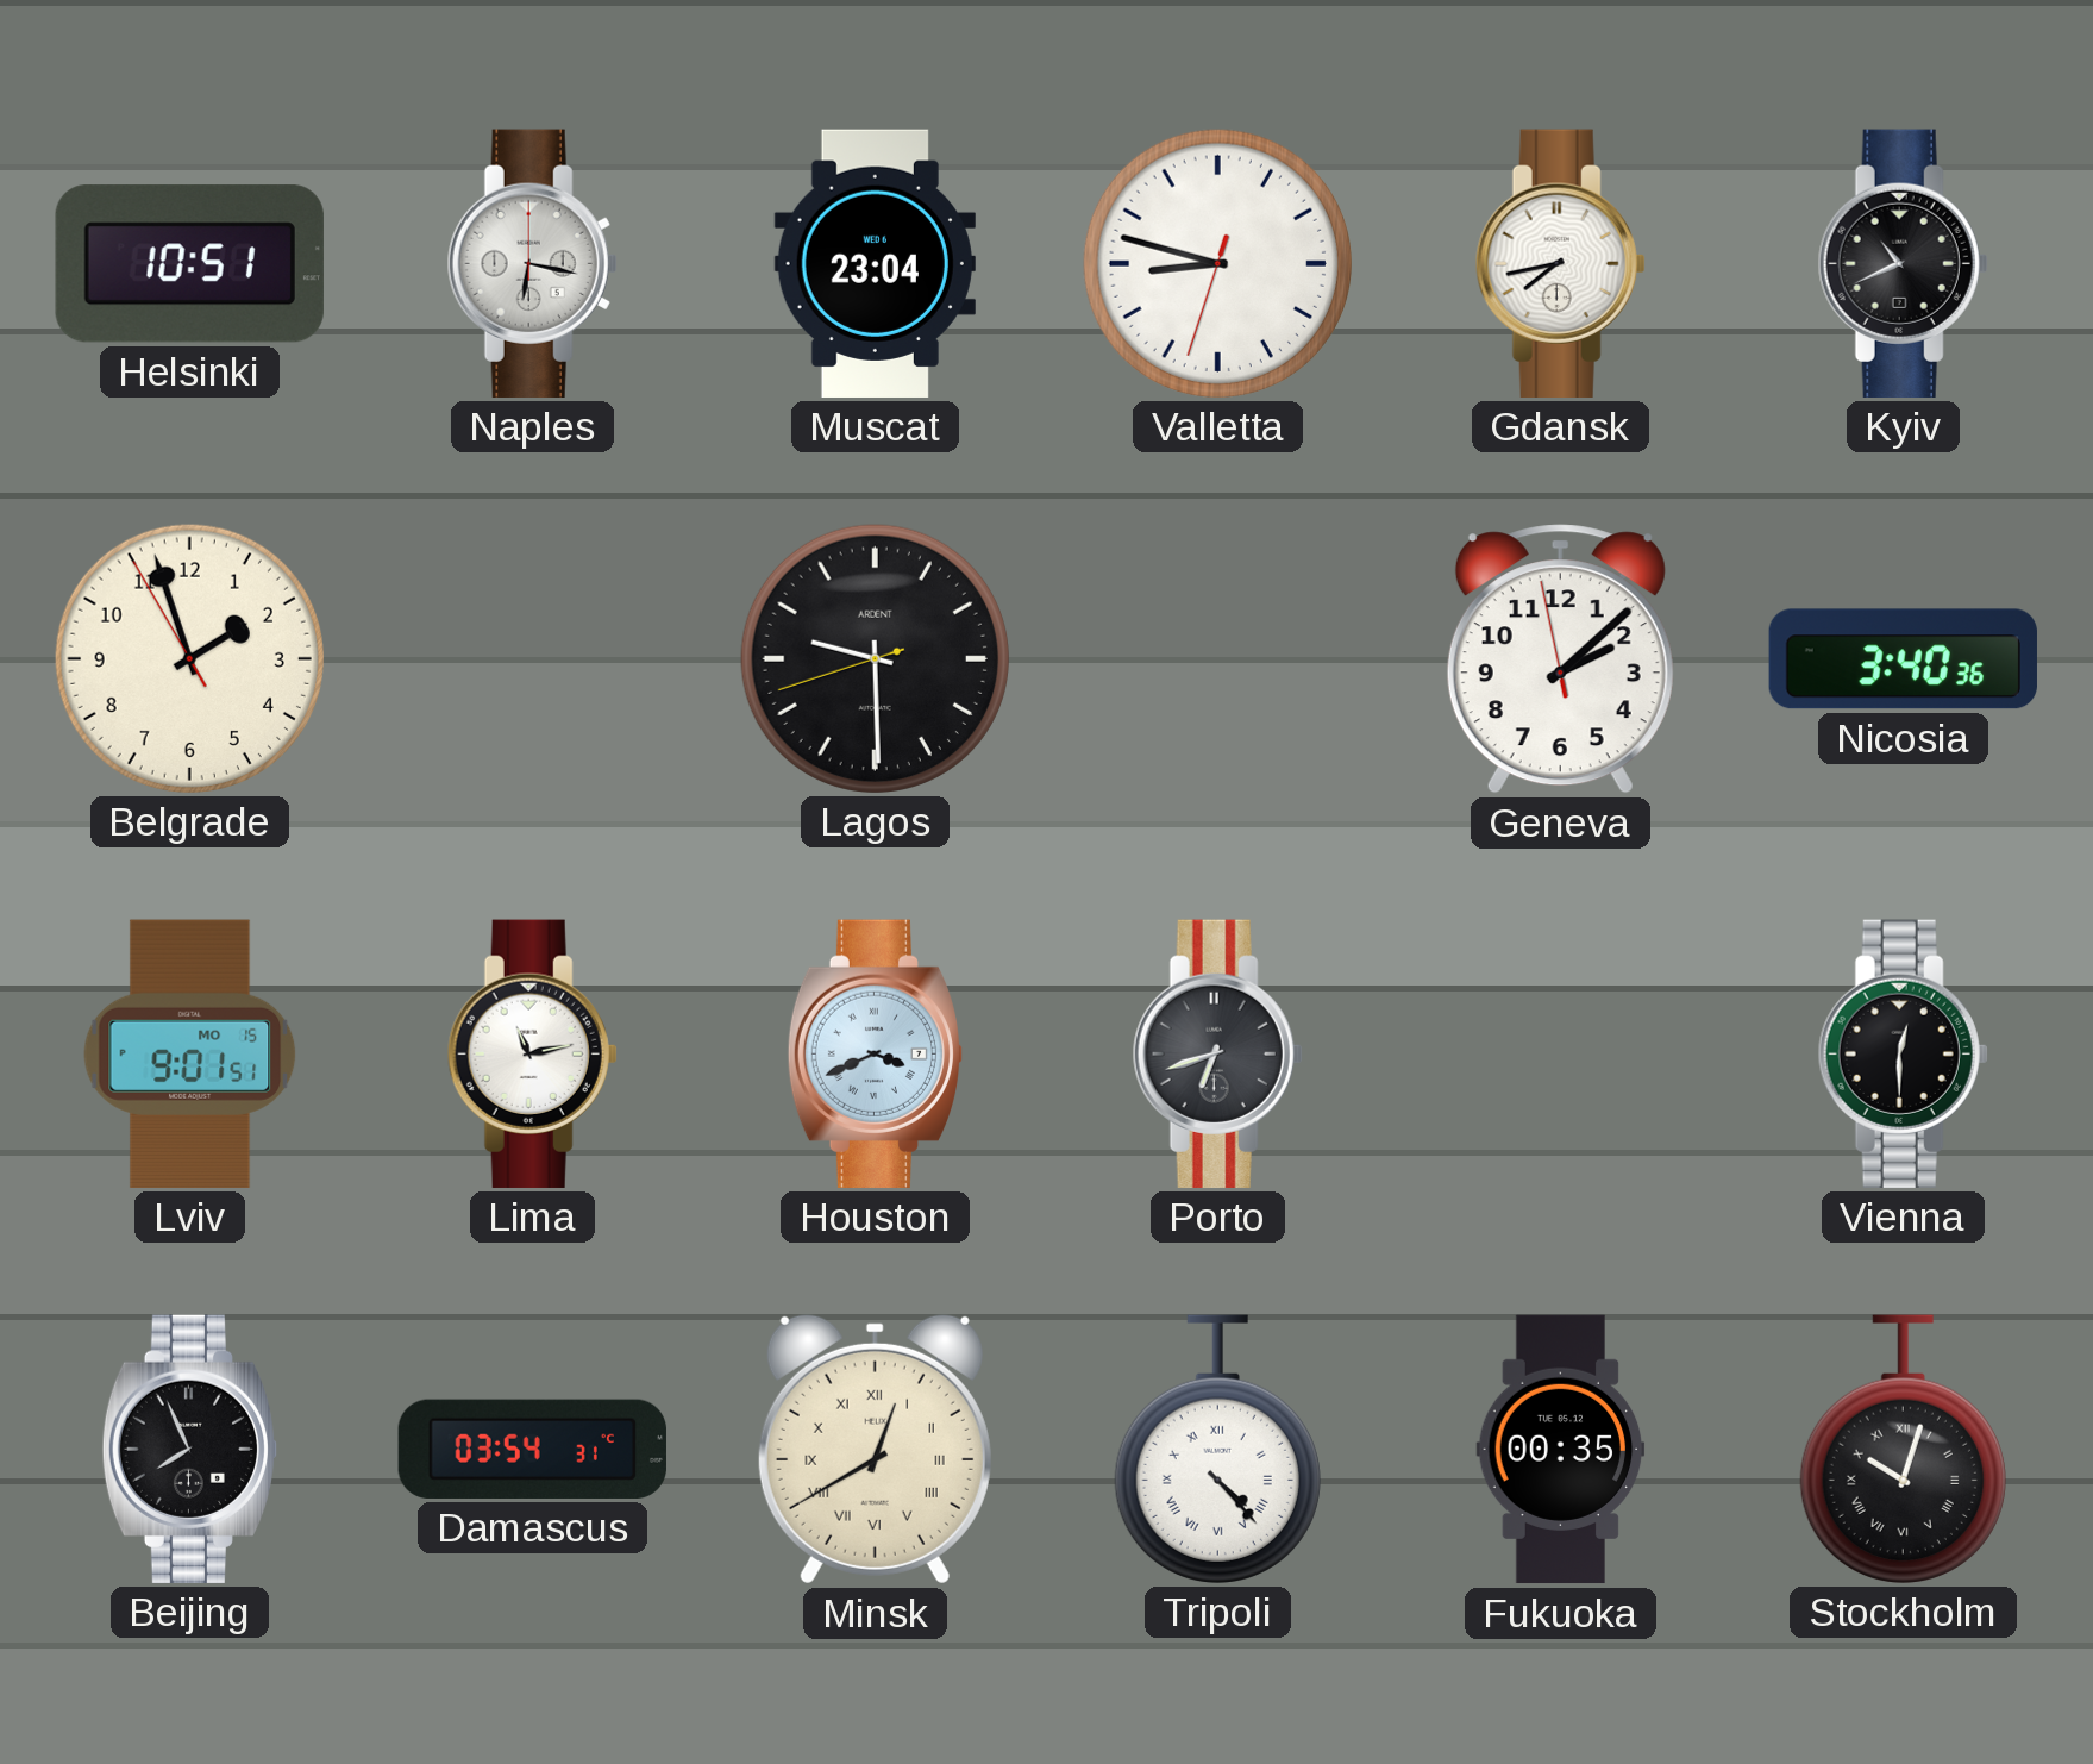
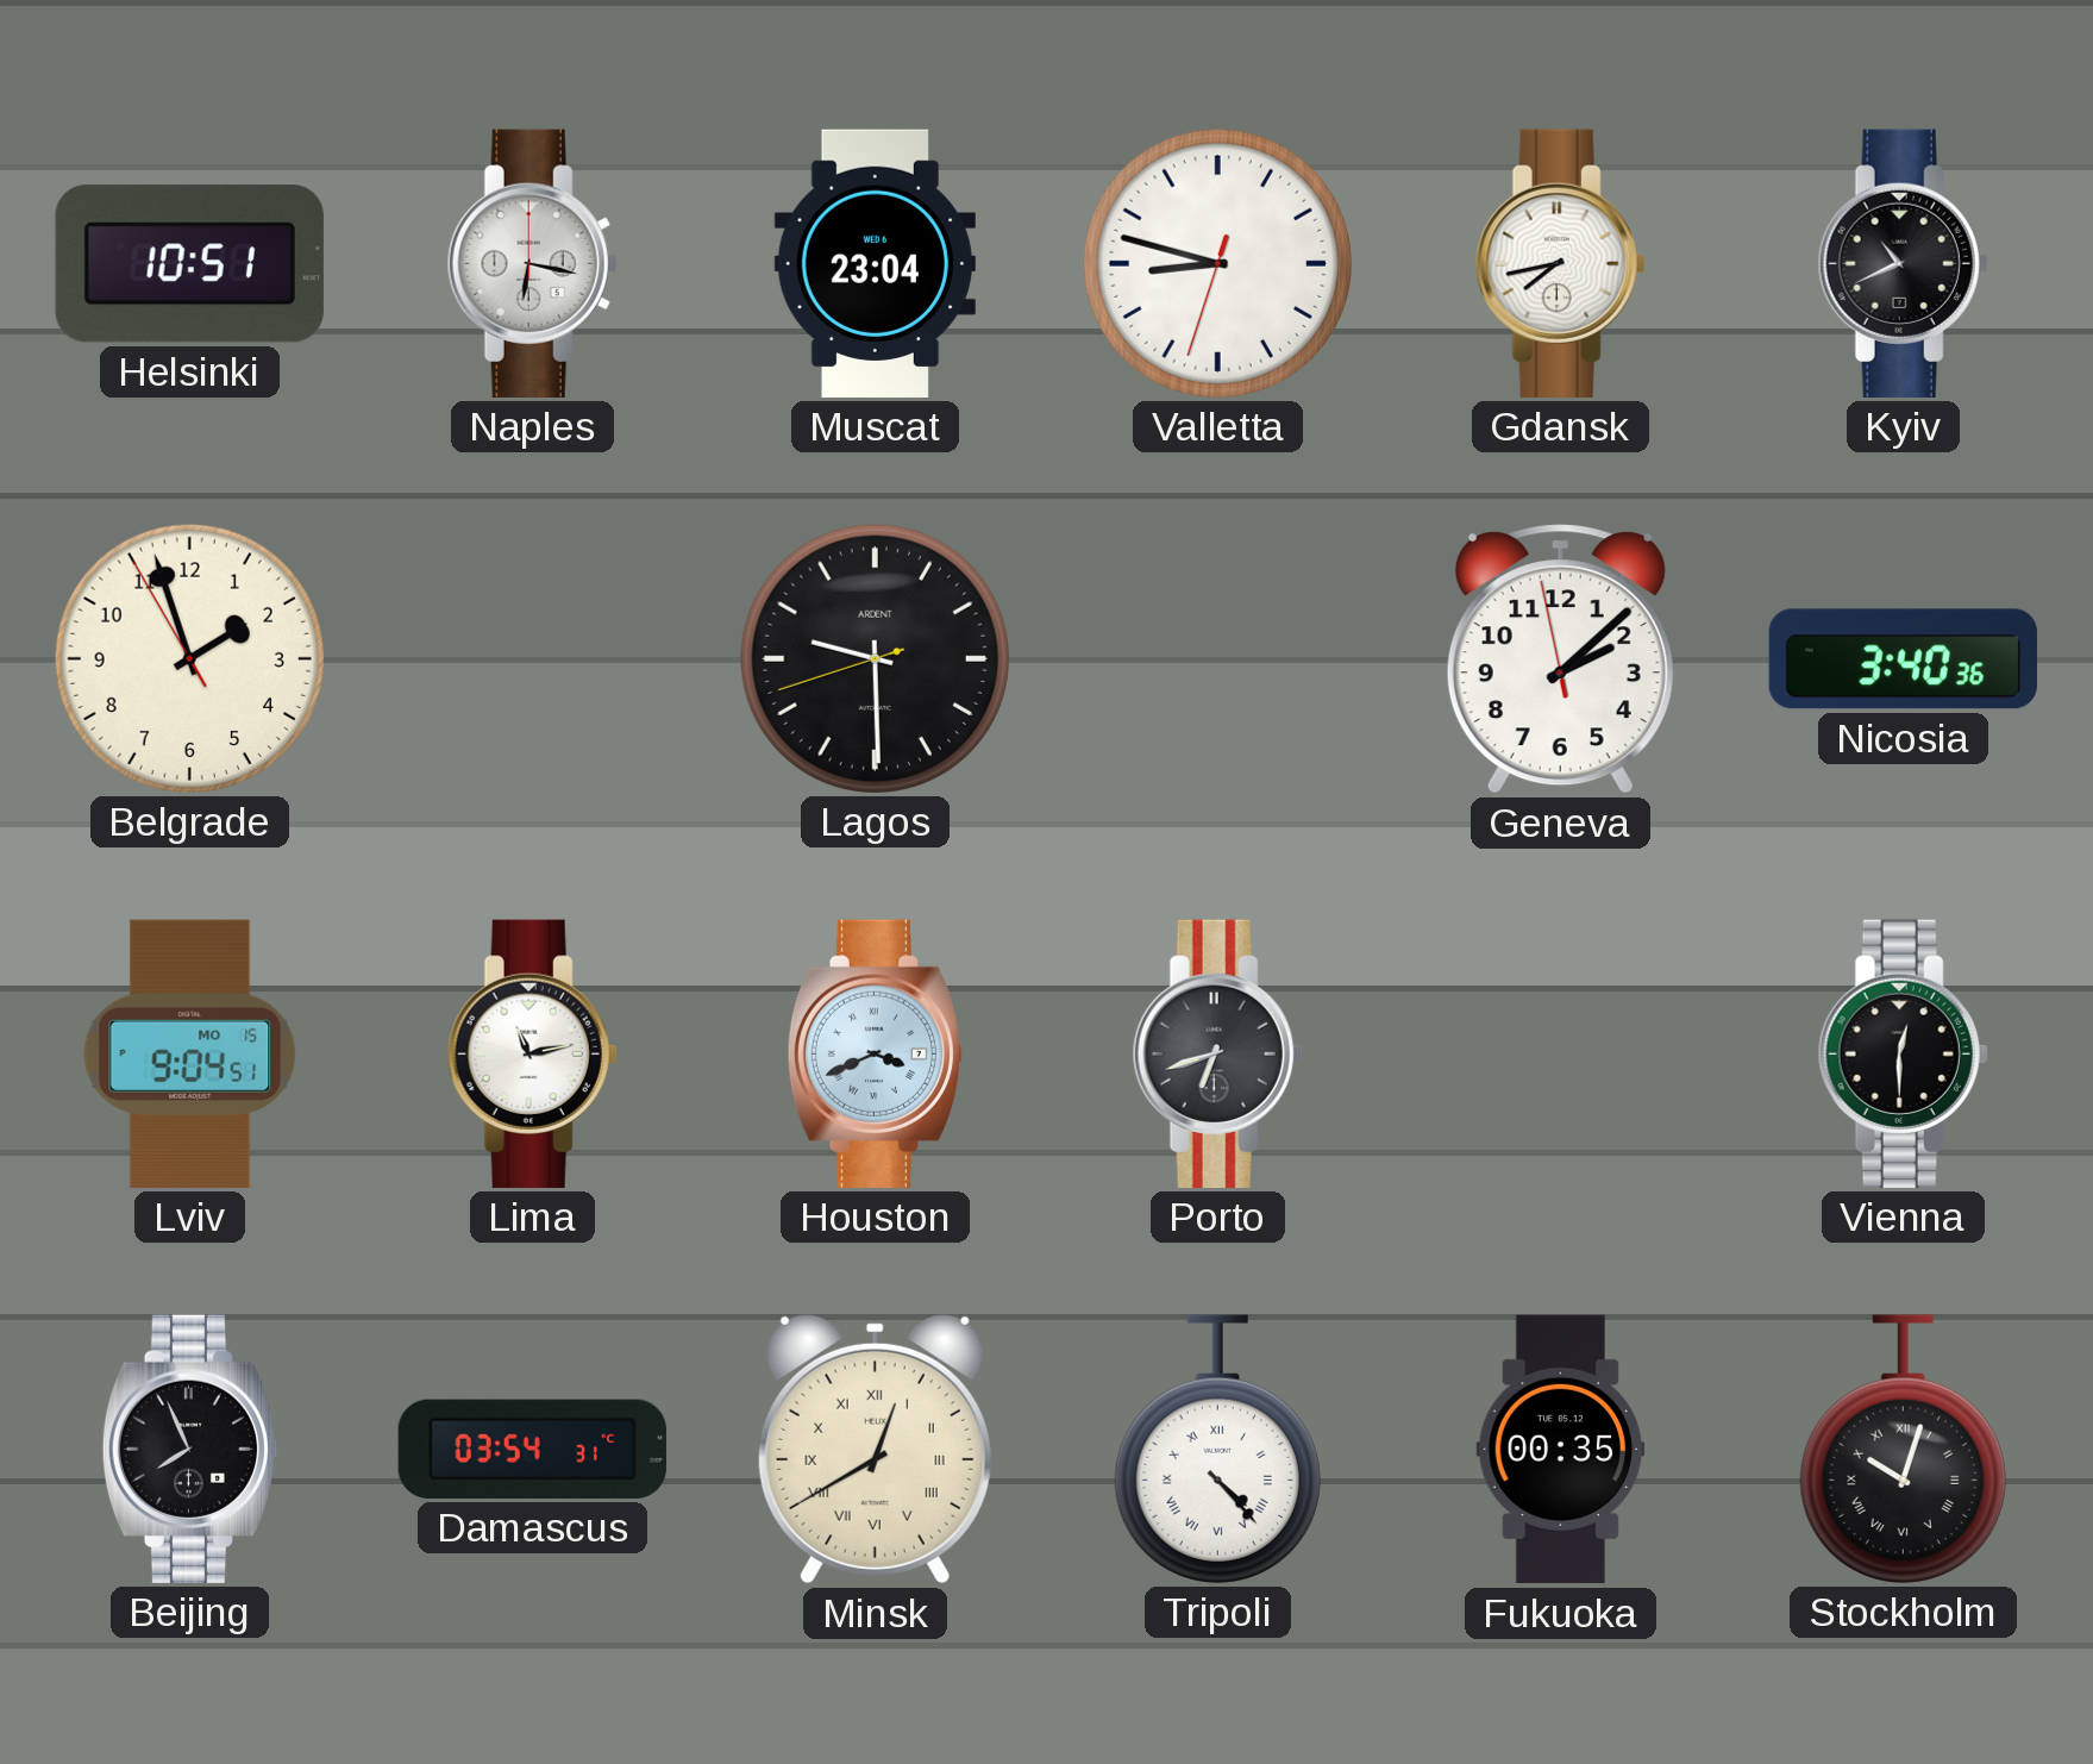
Lviv: 9:01 -> 9:04 (190, 1053)
